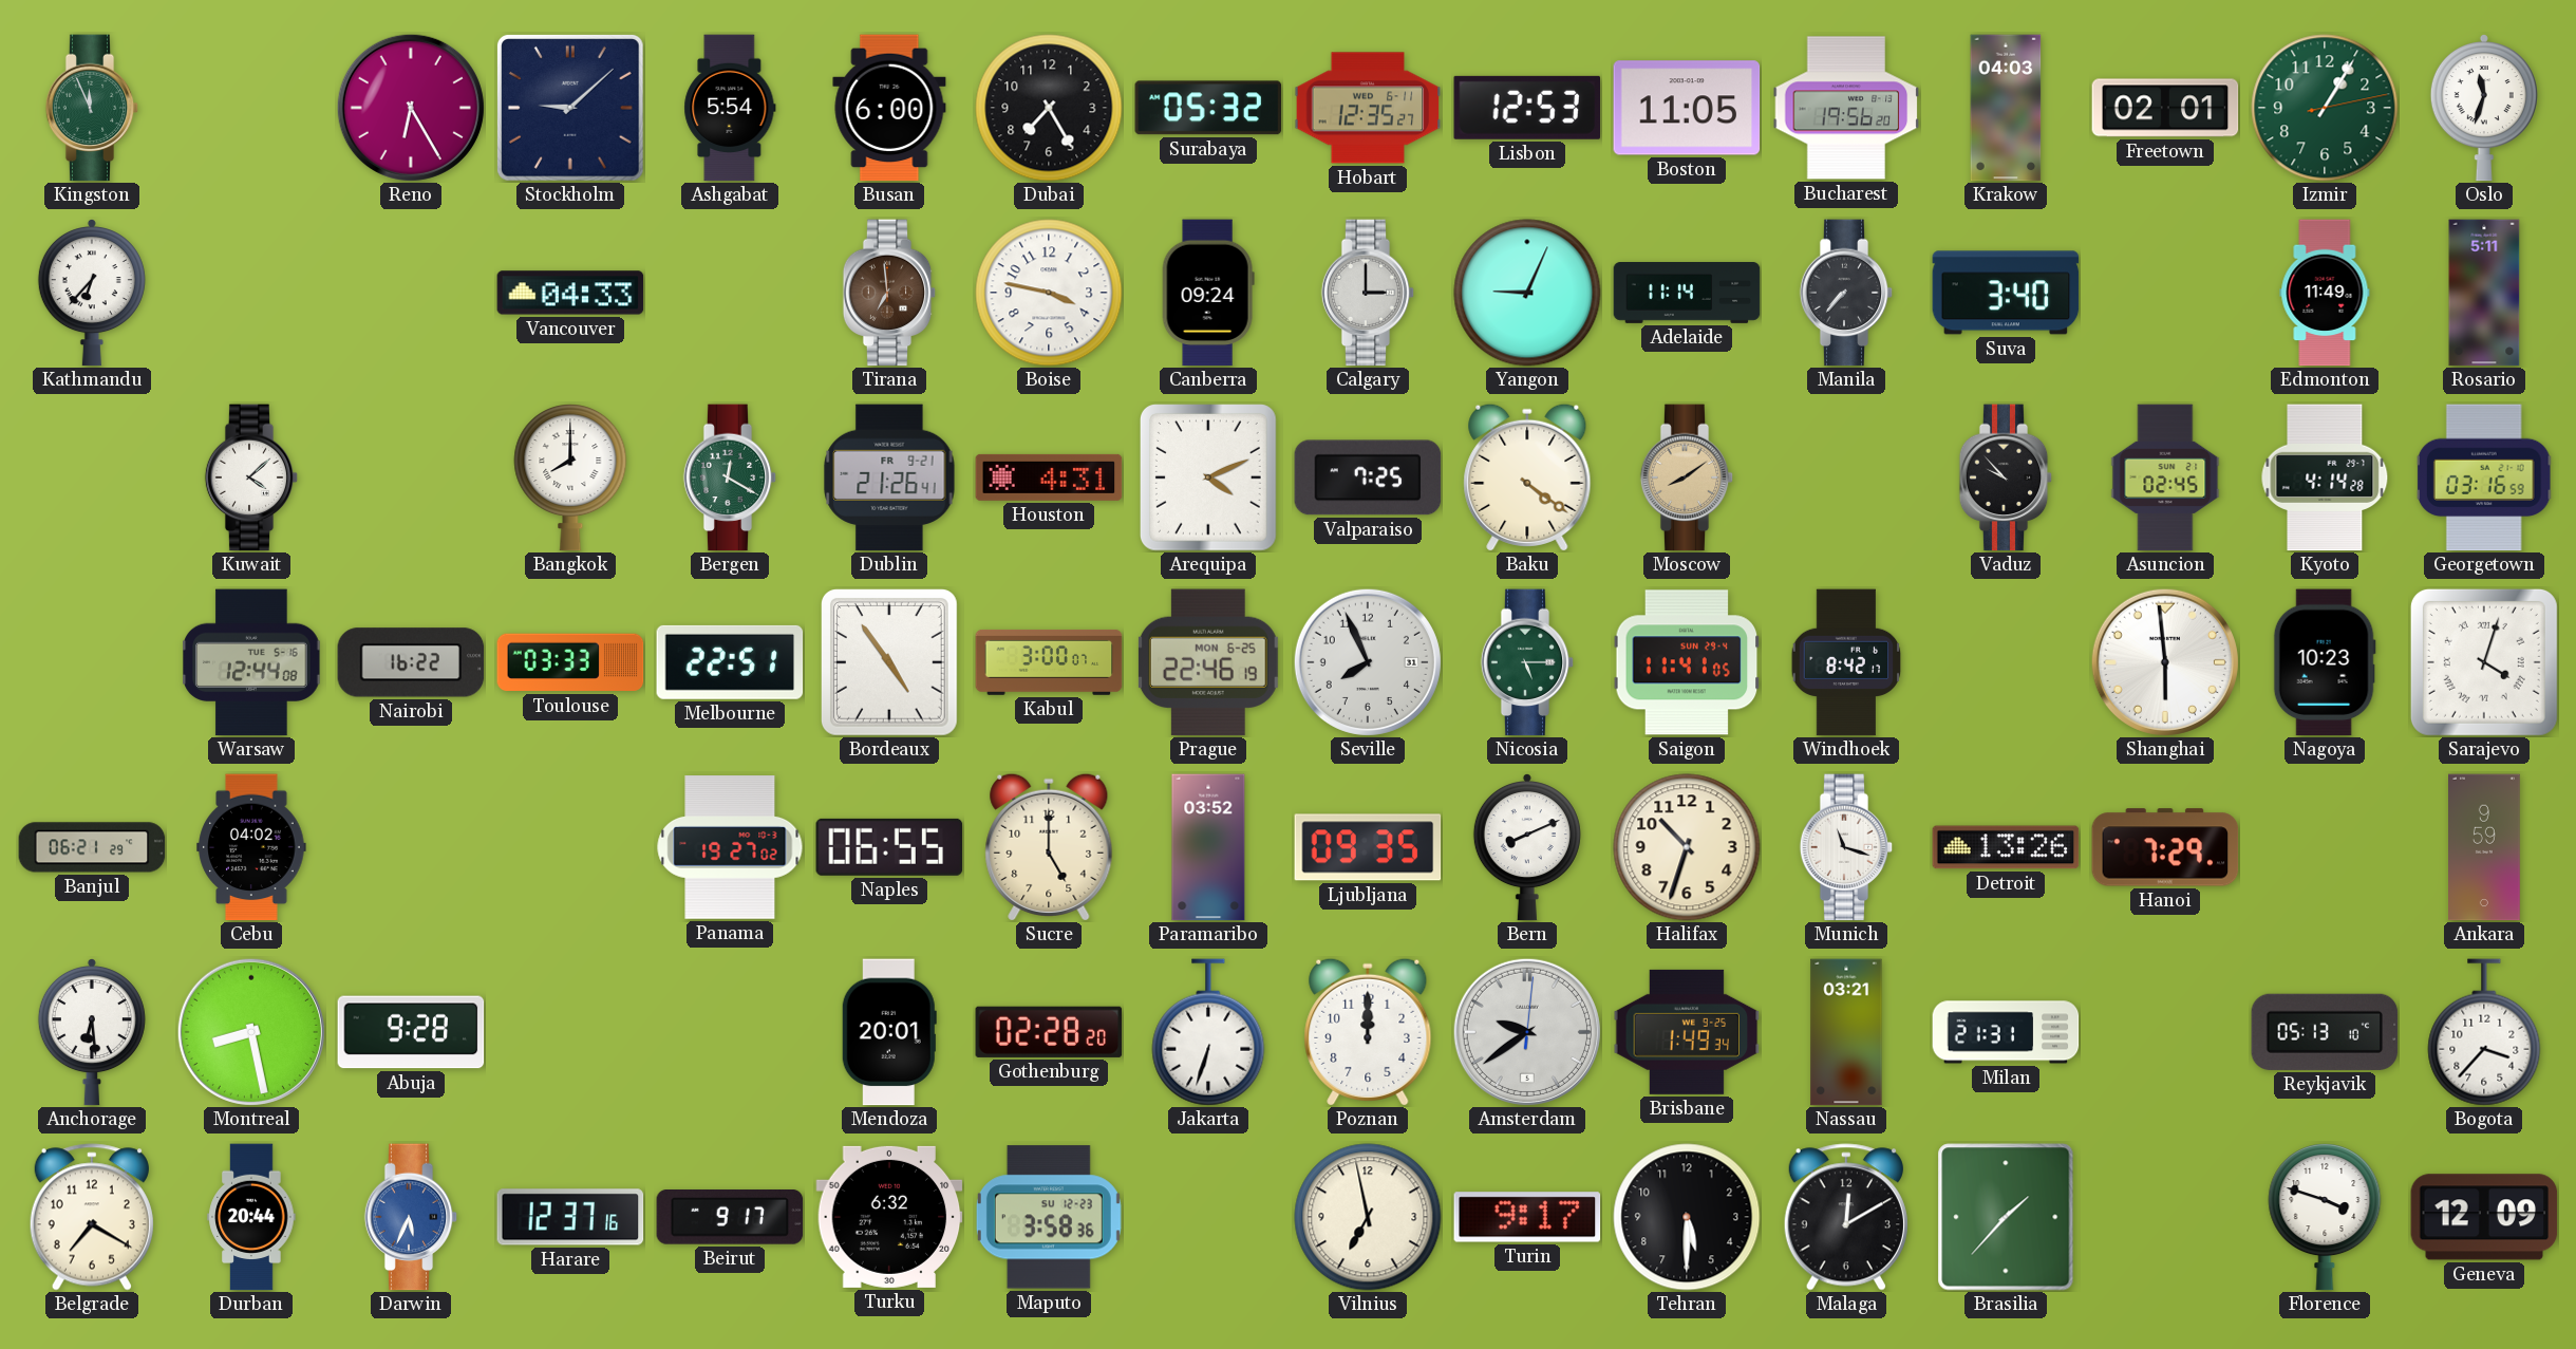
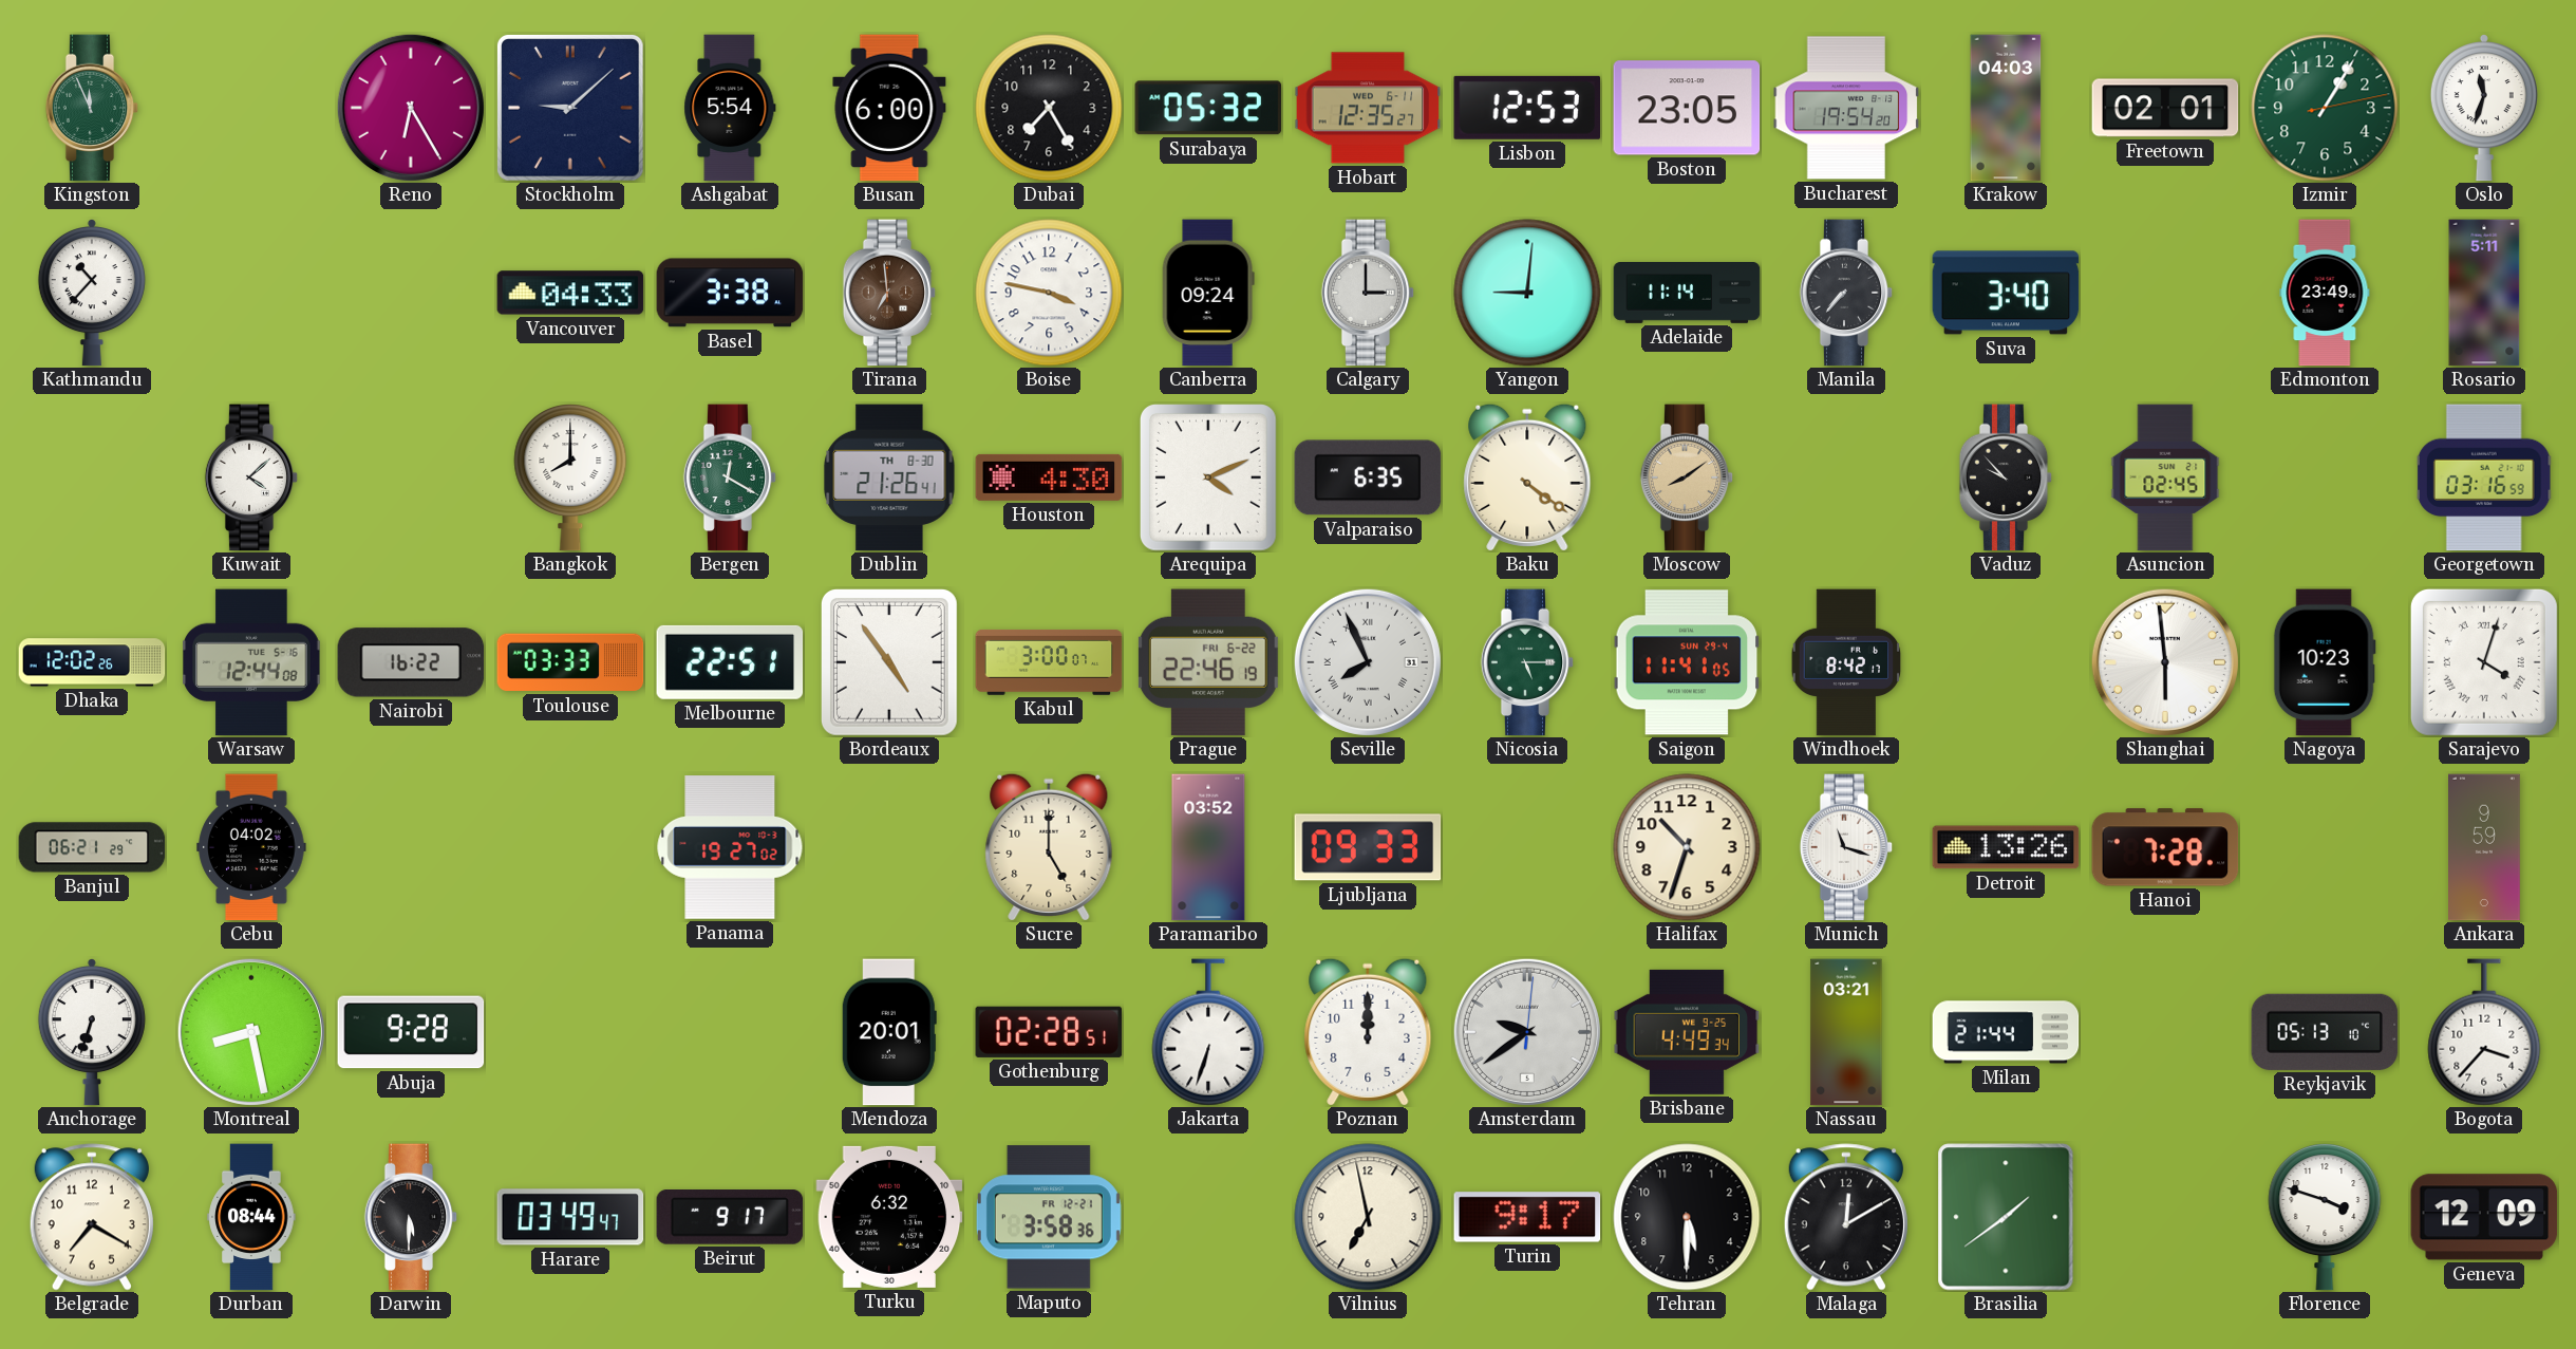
Boston: 11:05 -> 23:05 (1687, 108)
Bucharest: 19:56 -> 19:54 (1846, 108)
Kathmandu: 6:37 -> 10:37 (92, 294)
Basel: none -> 3:38 (730, 293)
Yangon: 9:04 -> 9:01 (1527, 293)
Edmonton: 11:49 -> 23:49 (2325, 293)
Dublin date: FR 9-21 -> TH 8-30 (889, 477)
Houston: 4:31 -> 4:30 (1049, 477)
Valparaiso: 7:25 -> 6:35 (1368, 477)
Kyoto: 4:14 -> none (2325, 477)
Dhaka: none -> 12:02 (92, 662)
Prague date: MON 6-25 -> FRI 6-22 (1208, 662)
Seville numerals: Arabic -> Roman (1368, 662)
Naples: 06:55 -> none (889, 847)
Ljubljana: 09:35 -> 09:33 (1368, 847)
Bern: 8:11 -> none (1527, 848)
Hanoi: 7:29 -> 7:28 (2165, 847)
Anchorage: 6:29 -> 6:33 (92, 1033)
Gothenburg: 02:28:20 -> 02:28:51 (1049, 1032)
Brisbane: 1:49 -> 4:49 (1687, 1032)
Milan: 21:31 -> 21:44 (2006, 1032)
Durban: 20:44 -> 08:44 (251, 1217)
Darwin: 5:34 -> 5:30 (411, 1217)
Darwin dial: blue -> black (411, 1217)
Harare: 12:37 -> 03:49 (570, 1217)
Maputo date: SU 12-23 -> FR 12-21 (1049, 1217)
Brasilia: 1:37 -> 1:39 (2006, 1217)
